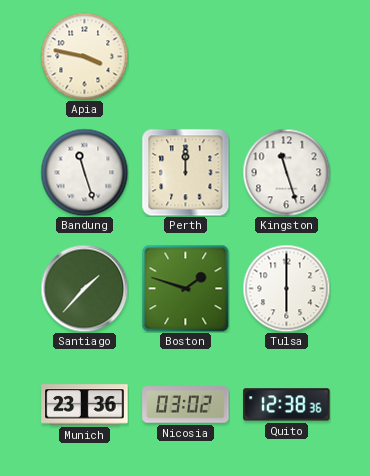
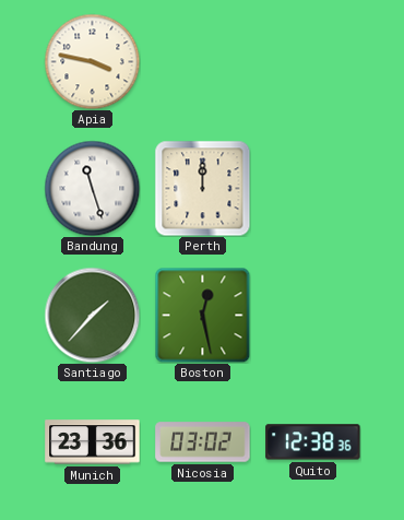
Kingston: 11:27 -> none (286, 172)
Boston: 1:48 -> 12:28 (202, 315)
Tulsa: 6:00 -> none (286, 288)
